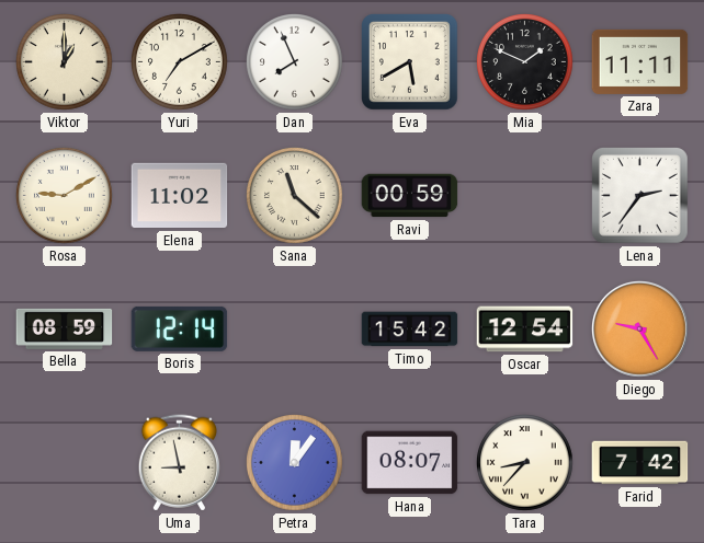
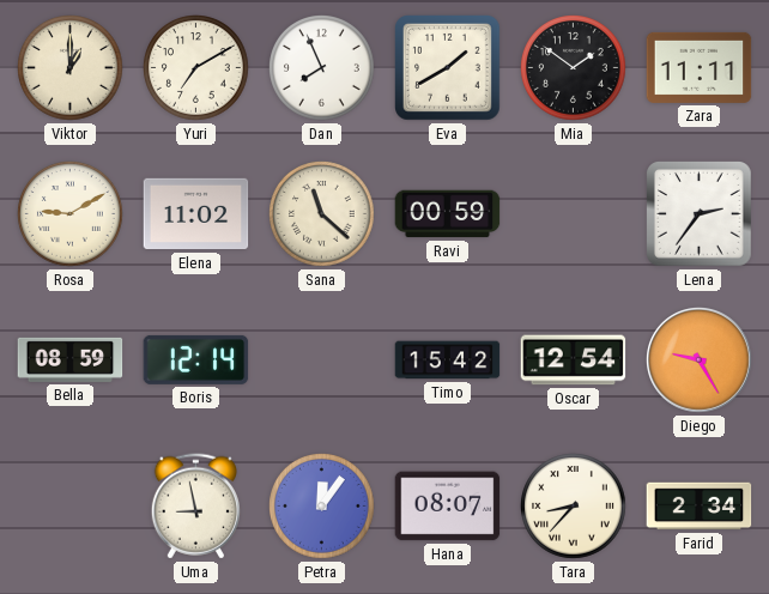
Eva: 5:40 -> 1:40 (448, 68)
Mia: 1:49 -> 1:51 (574, 68)
Farid: 7:42 -> 2:34 (700, 507)
